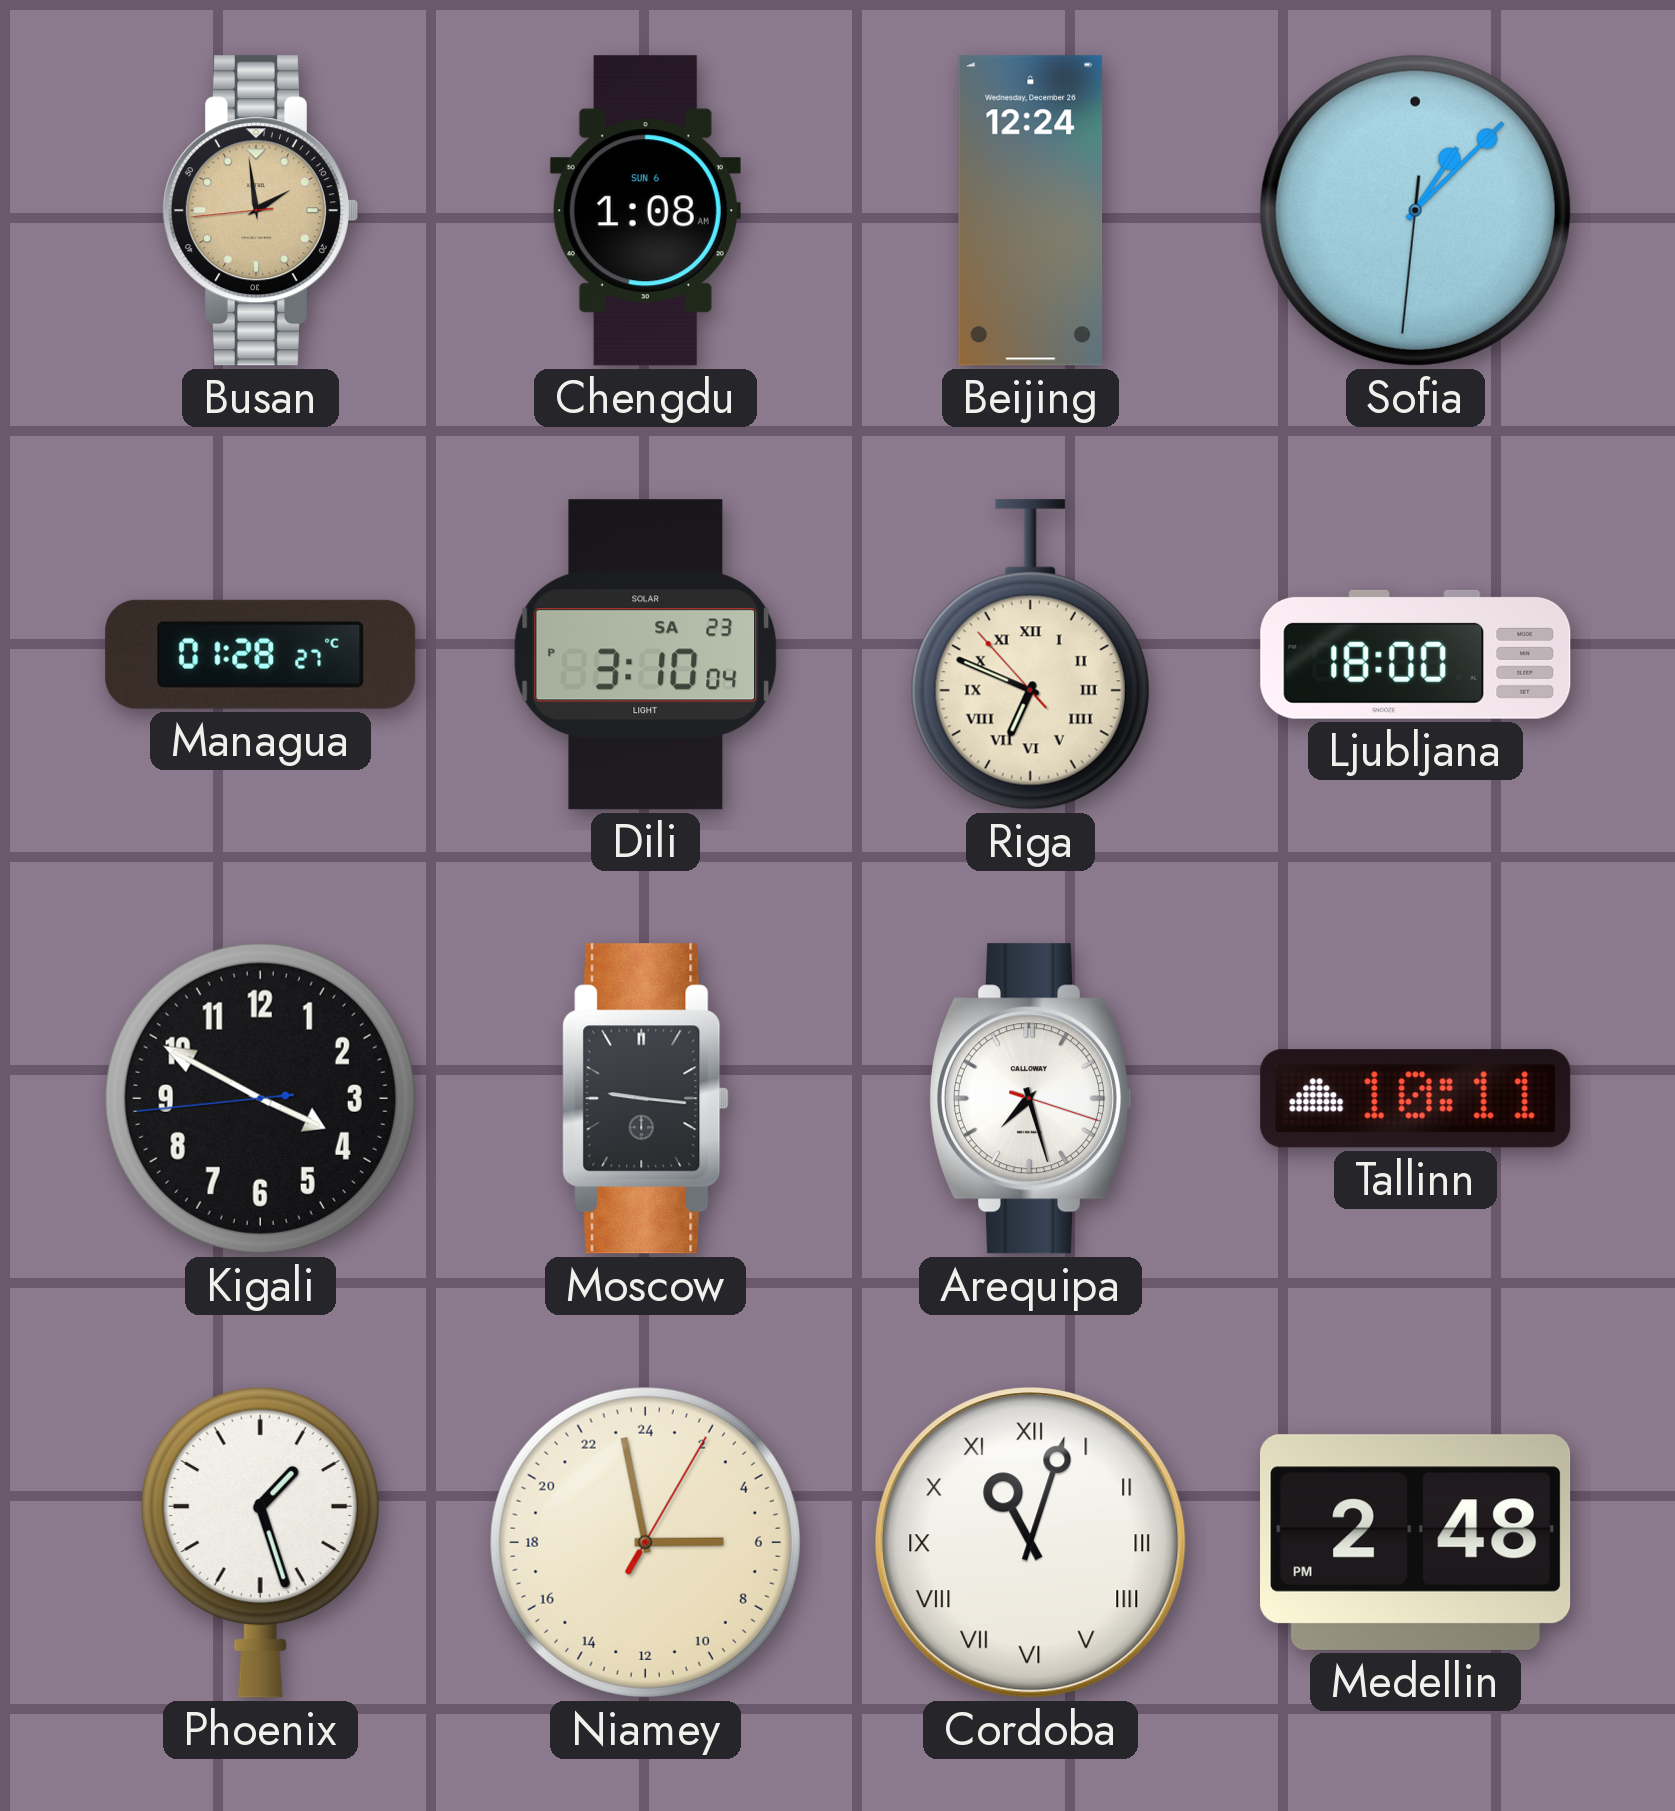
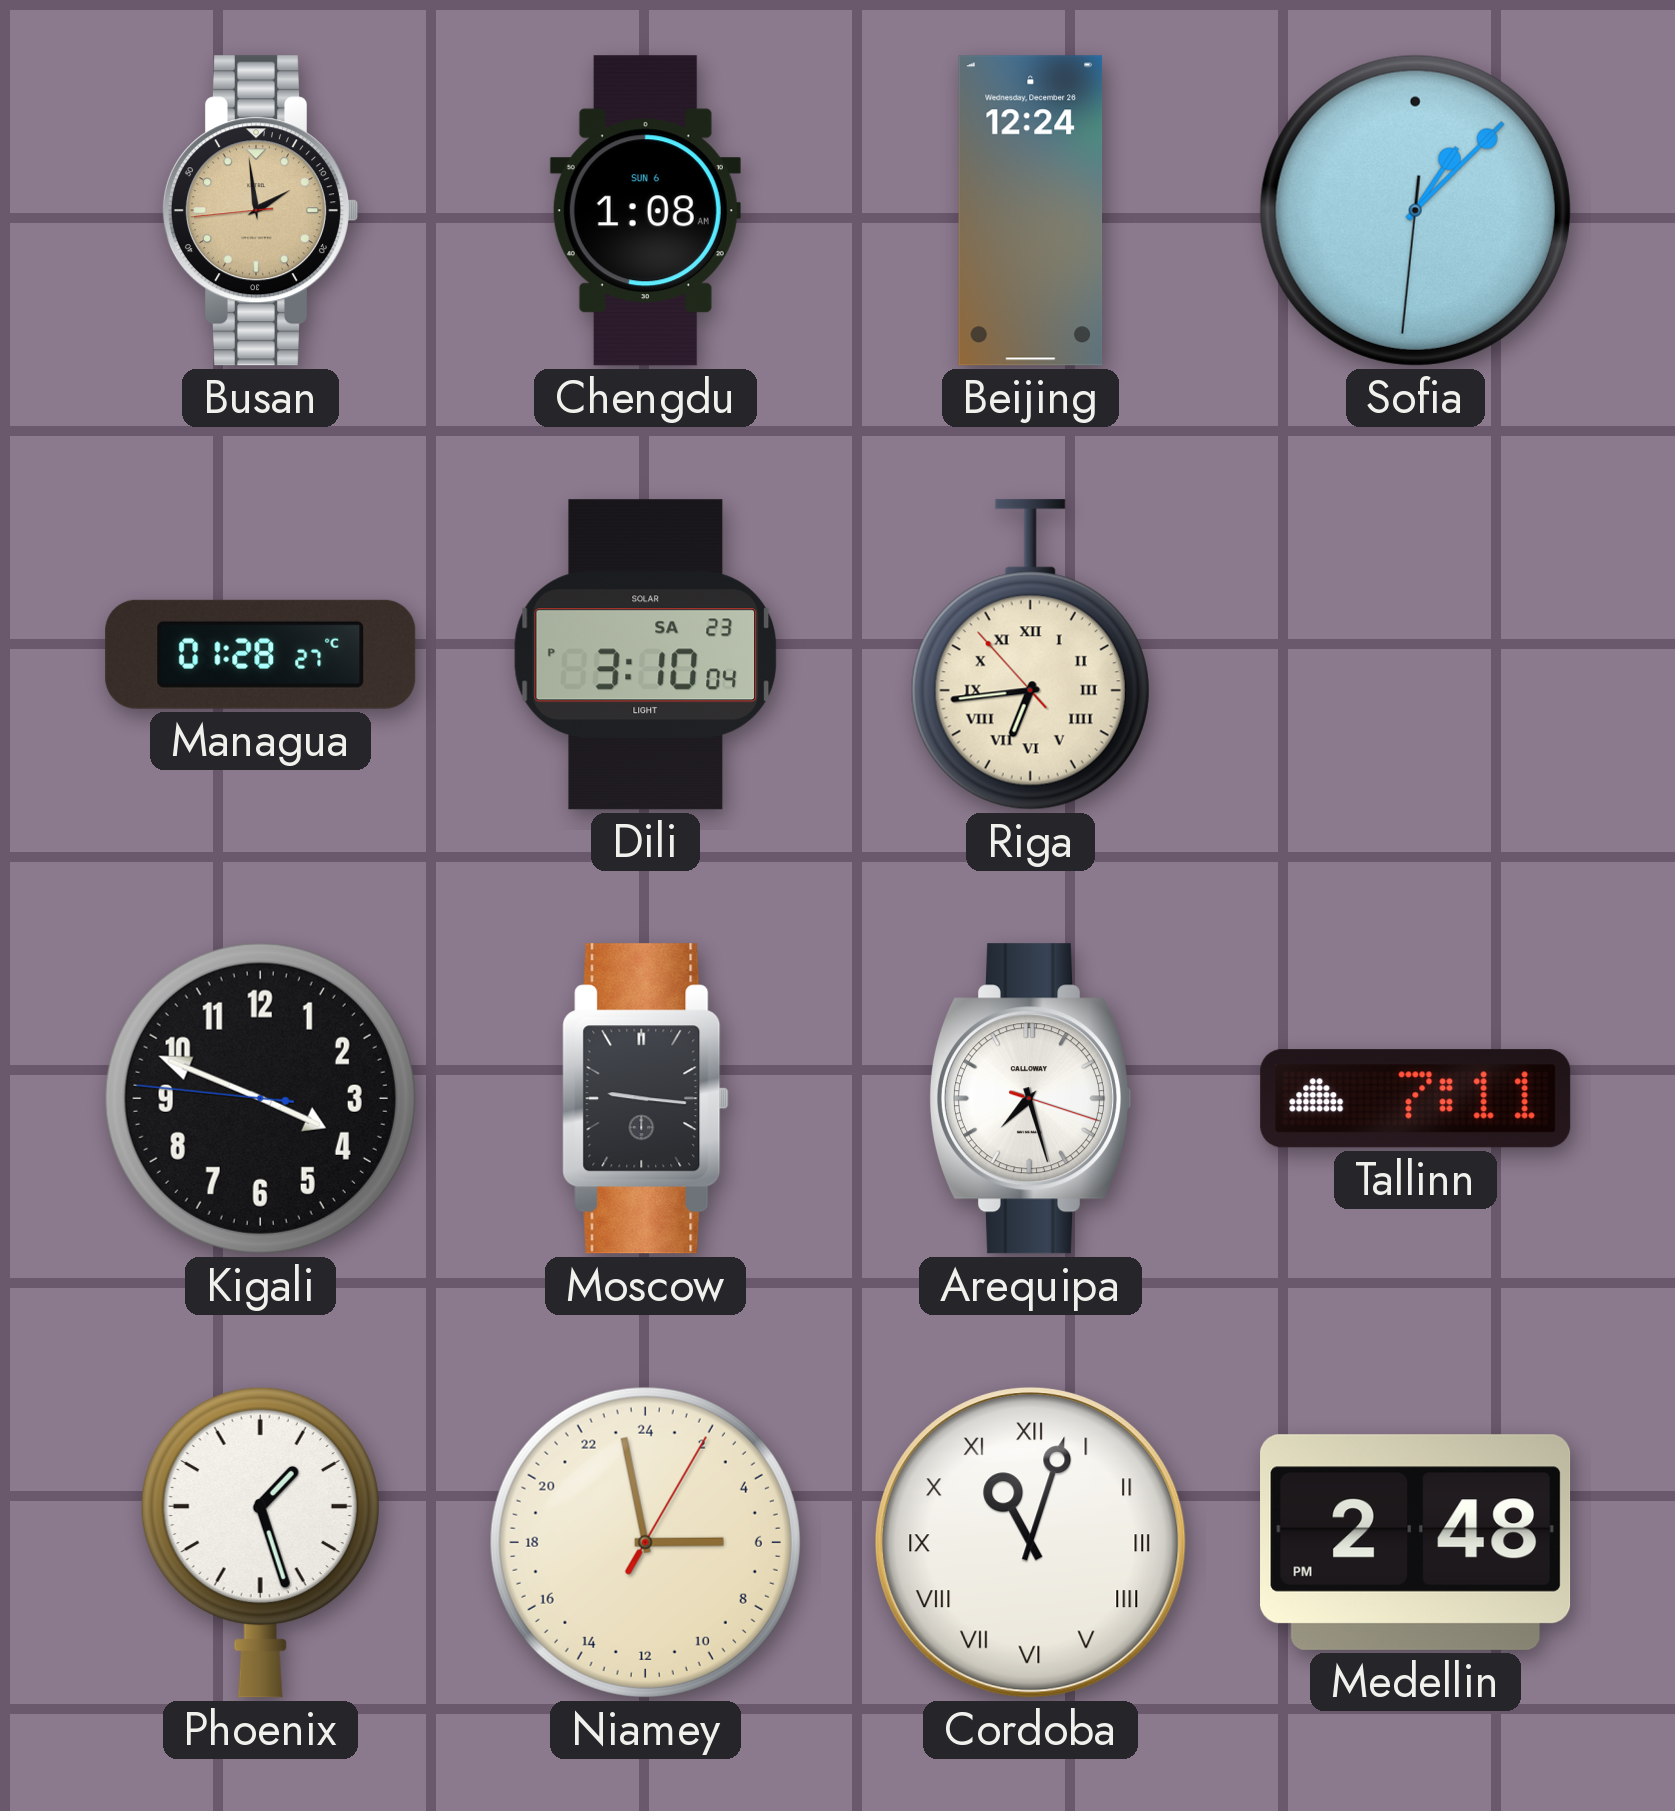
Riga: 6:48 -> 6:43 (1030, 655)
Ljubljana: 18:00 -> none (1416, 654)
Kigali: 3:49 -> 3:48 (260, 1098)
Tallinn: 10:11 -> 7:11 (1416, 1099)
